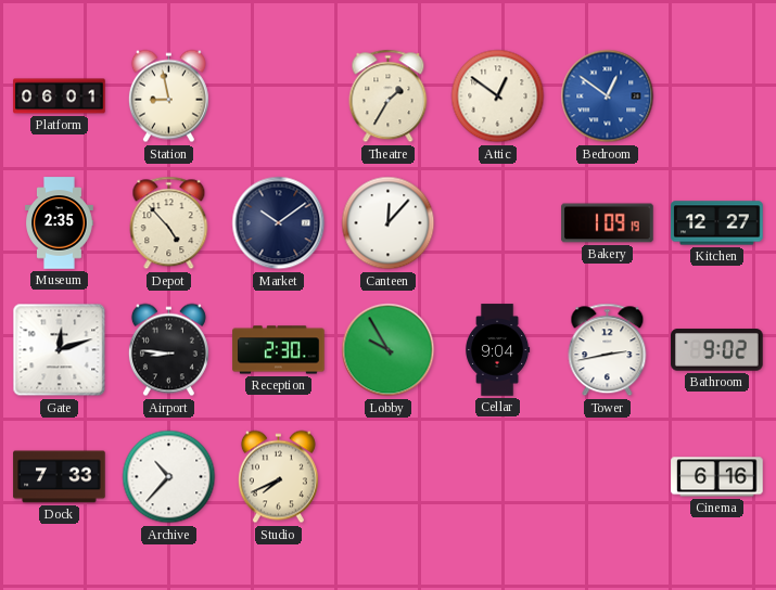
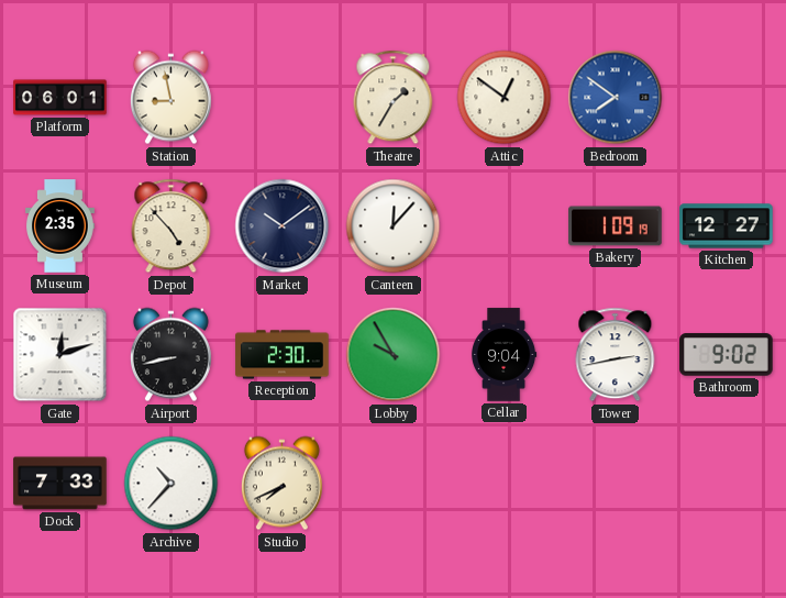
Bedroom: 12:51 -> 7:51 (616, 98)
Airport: 8:46 -> 8:43 (170, 355)
Cinema: 6:16 -> none (717, 477)
